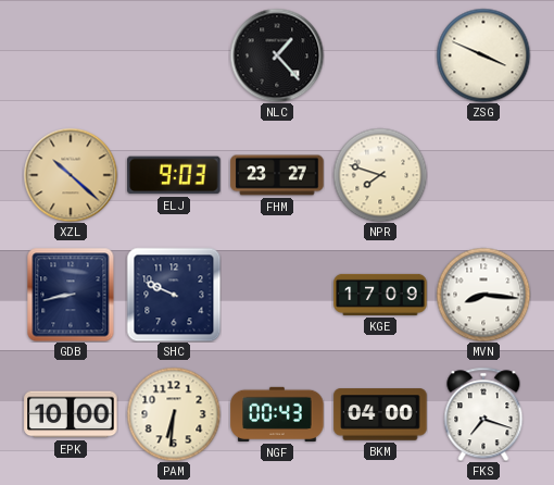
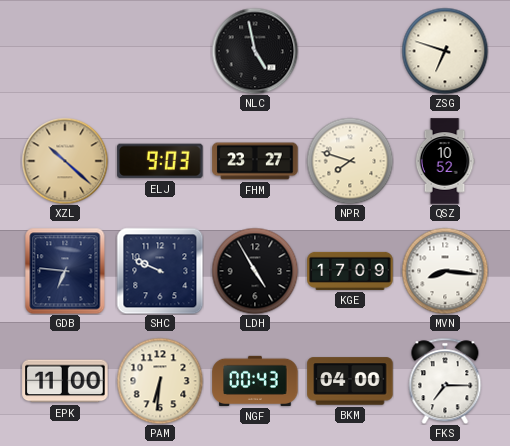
NLC: 1:23 -> 4:58 (255, 51)
ZSG: 3:49 -> 6:48 (445, 51)
QSZ: none -> 10:52 (445, 161)
GDB: 8:43 -> 6:46 (65, 271)
LDH: none -> 4:55 (255, 271)
EPK: 10:00 -> 11:00 (65, 381)
FKS: 7:18 -> 7:15 (445, 381)
